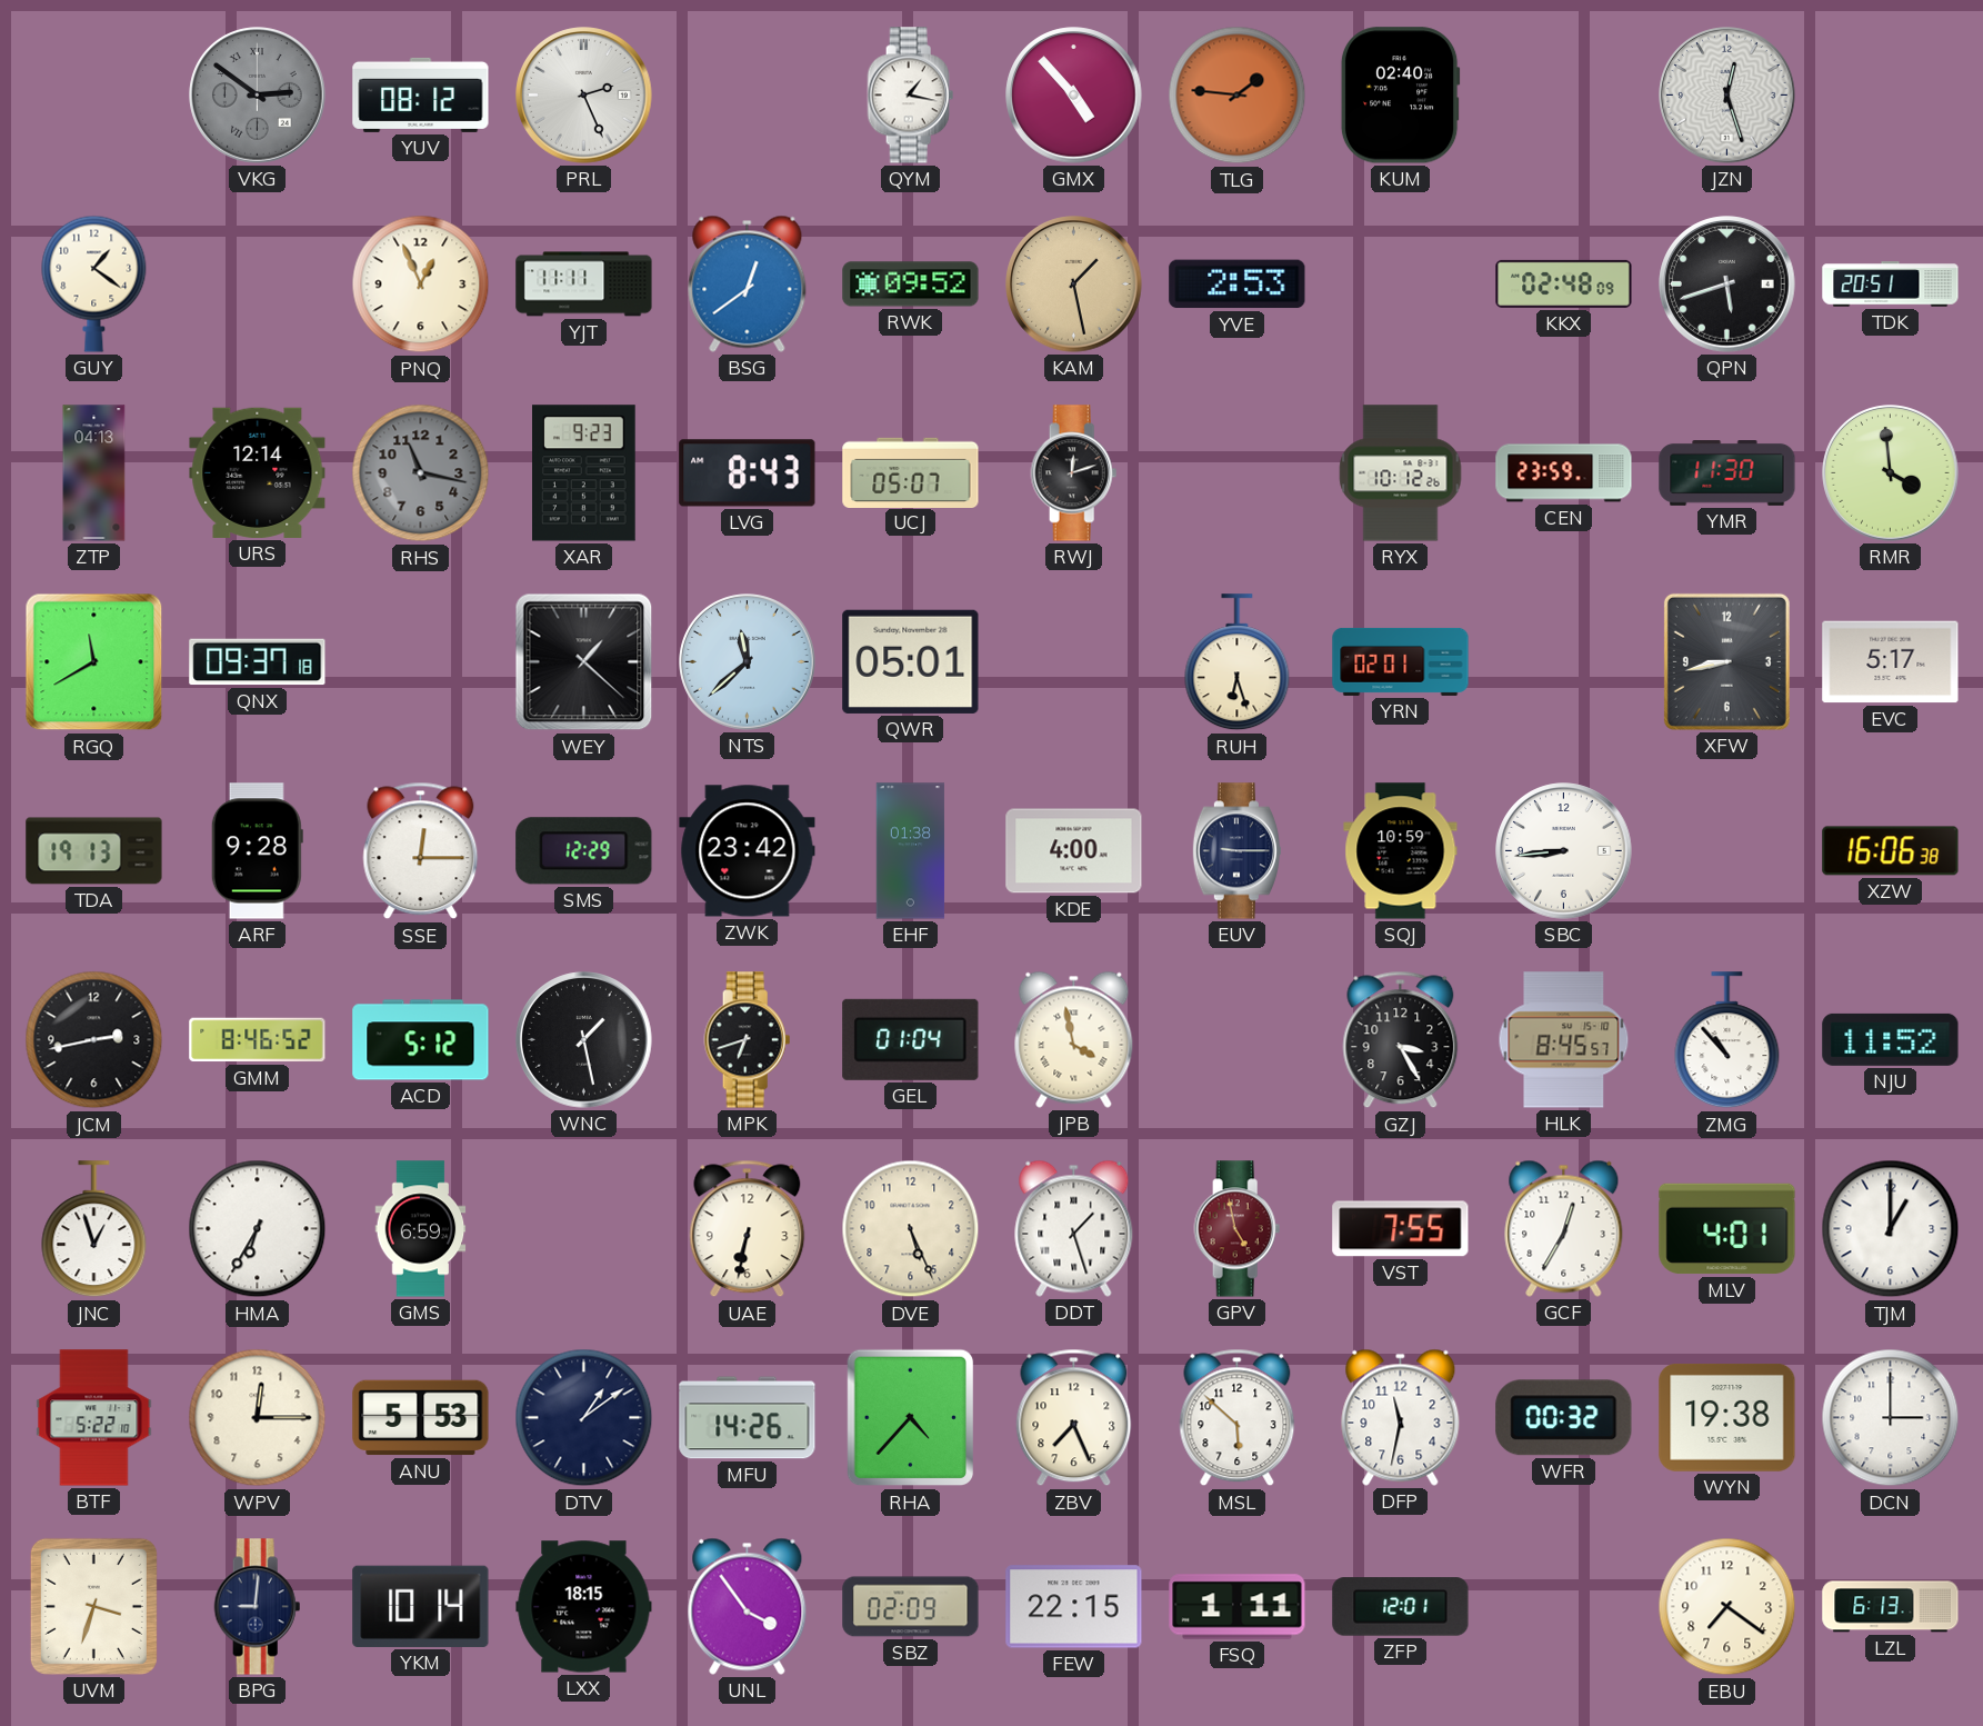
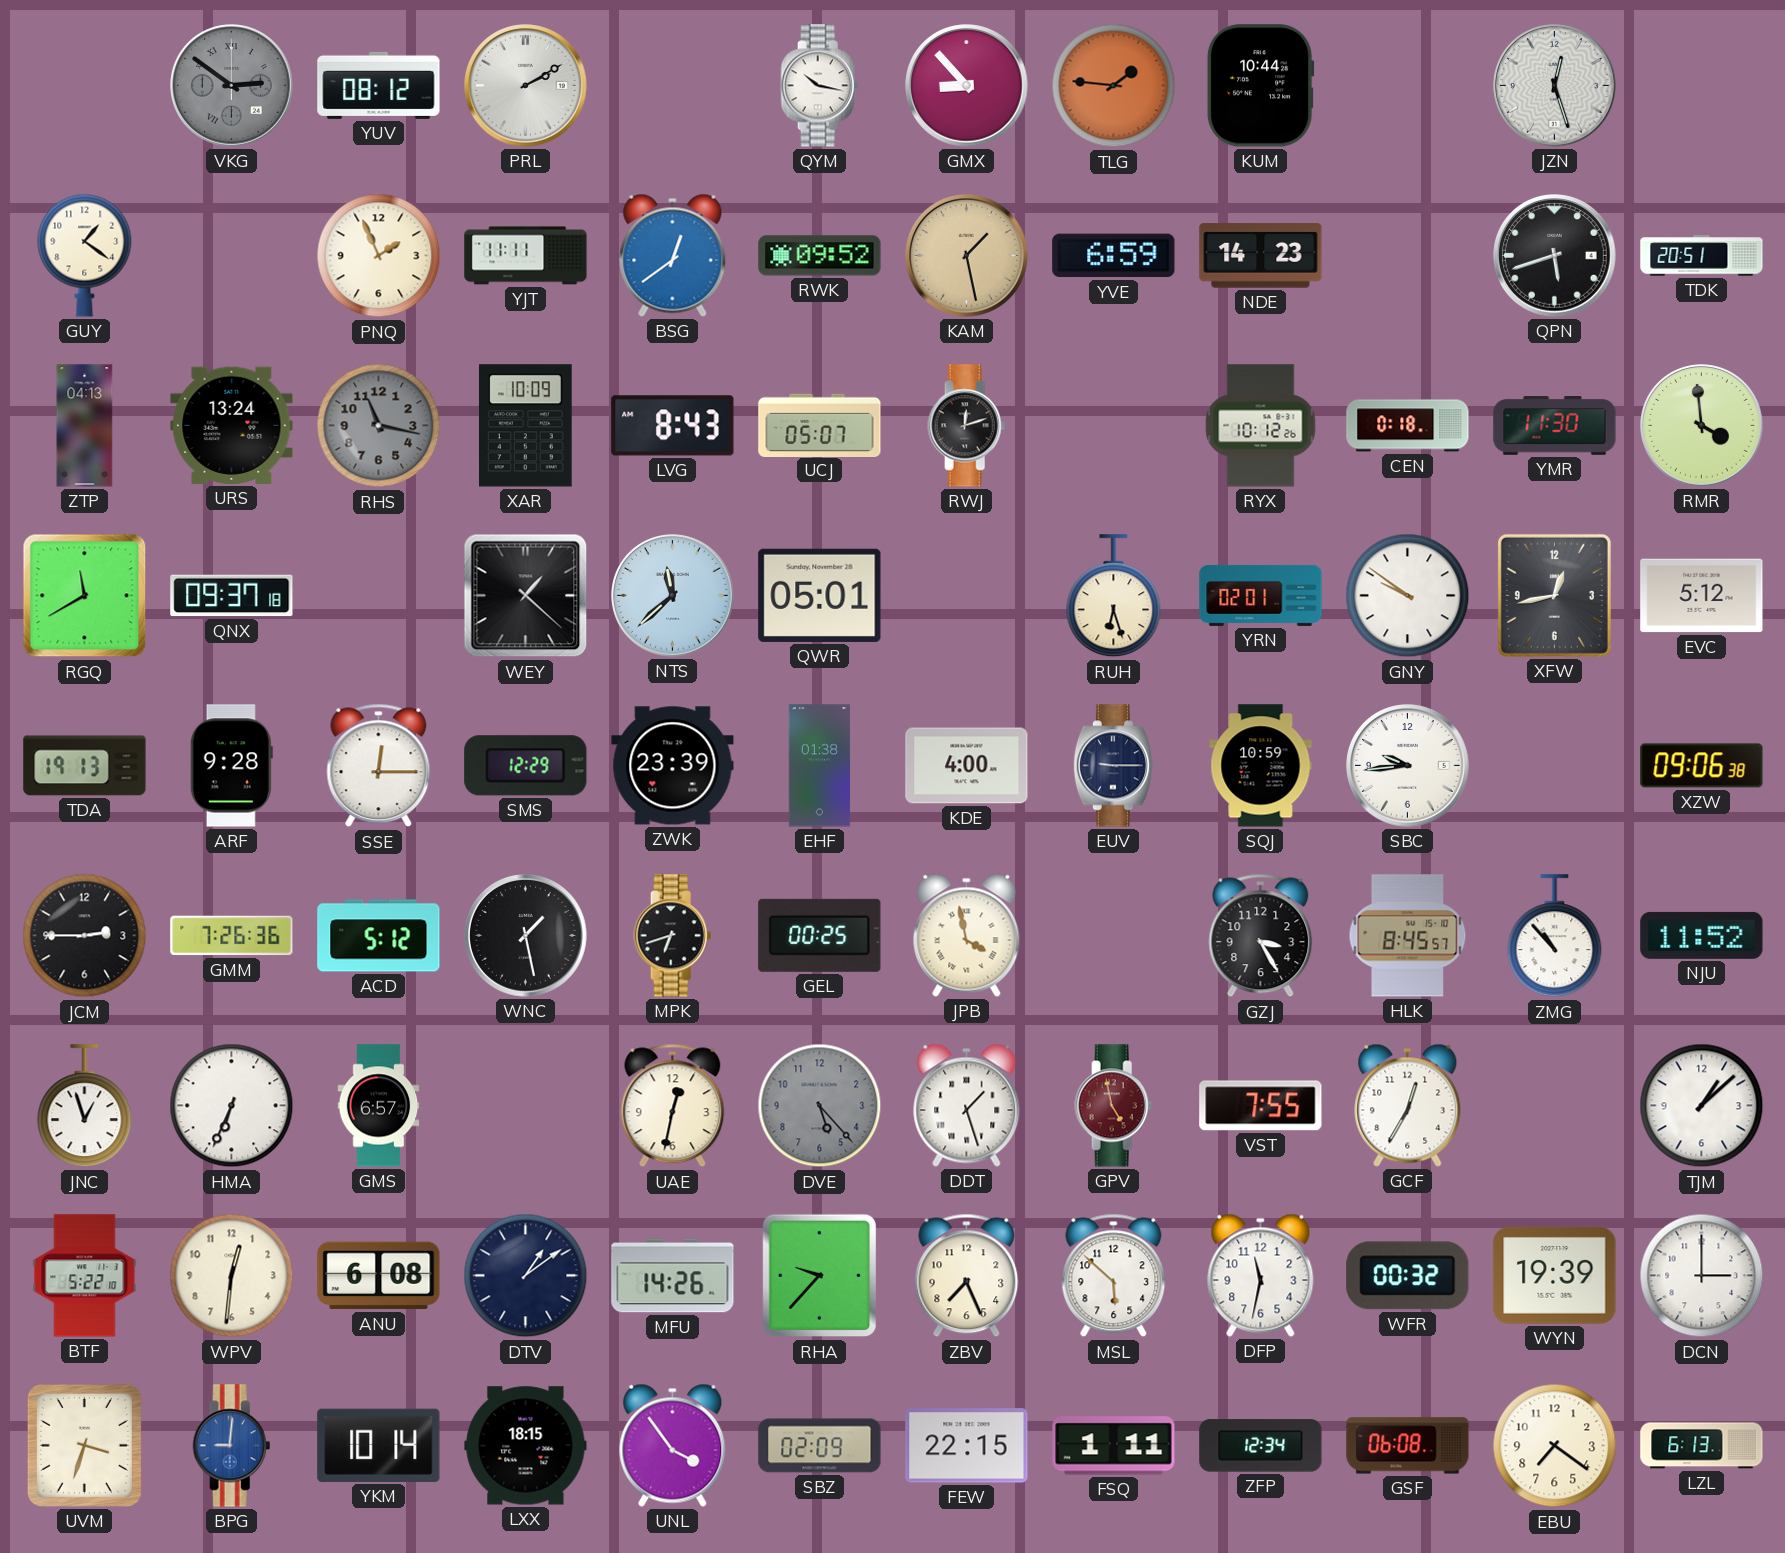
PRL: 2:26 -> 2:10 (526, 86)
QYM: 1:17 -> 10:17 (820, 86)
GMX: 4:53 -> 8:53 (967, 86)
KUM: 02:40 -> 10:44 (1260, 86)
PNQ: 12:56 -> 1:56 (379, 256)
YVE: 2:53 -> 6:59 (1114, 256)
NDE: none -> 14:23 (1261, 256)
KKX: 02:48 -> none (1564, 283)
URS: 12:14 -> 13:24 (232, 425)
XAR: 9:23 -> 10:09 (526, 426)
CEN: 23:59 -> 0:18 (1408, 426)
GNY: none -> 9:51 (1408, 596)
XFW: 8:43 -> 12:43 (1554, 595)
EVC: 5:17 -> 5:12 (1702, 596)
ZWK: 23:42 -> 23:39 (673, 766)
SBC: 8:44 -> 9:44 (1408, 766)
XZW: 16:06 -> 09:06 (1702, 766)
JCM: 2:43 -> 2:45 (85, 936)
GMM: 8:46 -> 7:26 (232, 936)
GEL: 01:04 -> 00:25 (820, 935)
HMA: 6:35 -> 6:34 (232, 1106)
GMS: 6:59 -> 6:57 (379, 1106)
UAE: 6:32 -> 12:32 (673, 1106)
DVE: 5:26 -> 5:23 (820, 1106)
DVE dial: cream -> grey (820, 1106)
MLV: 4:01 -> none (1727, 1229)
TJM: 1:00 -> 1:08 (1702, 1106)
WPV: 12:15 -> 12:31 (232, 1276)
ANU: 5:53 -> 6:08 (379, 1276)
RHA: 4:37 -> 9:37 (820, 1276)
WYN: 19:38 -> 19:39 (1555, 1275)
BPG dial: navy -> blue (232, 1446)
ZFP: 12:01 -> 12:34 (1261, 1446)
GSF: none -> 06:08 (1408, 1446)
